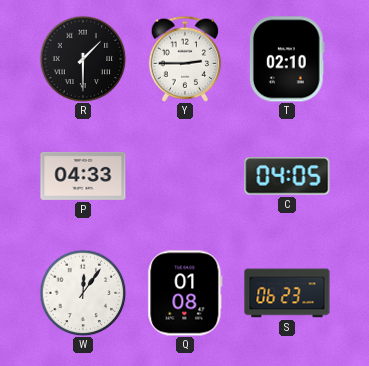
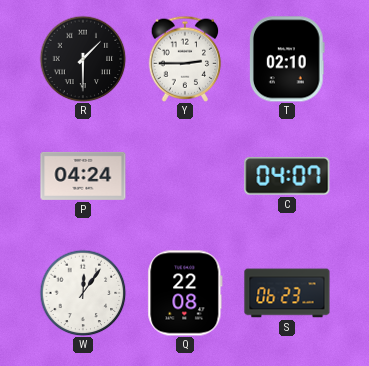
P: 04:33 -> 04:24 (83, 176)
C: 04:05 -> 04:07 (287, 176)
Q: 01:08 -> 22:08 (185, 293)
